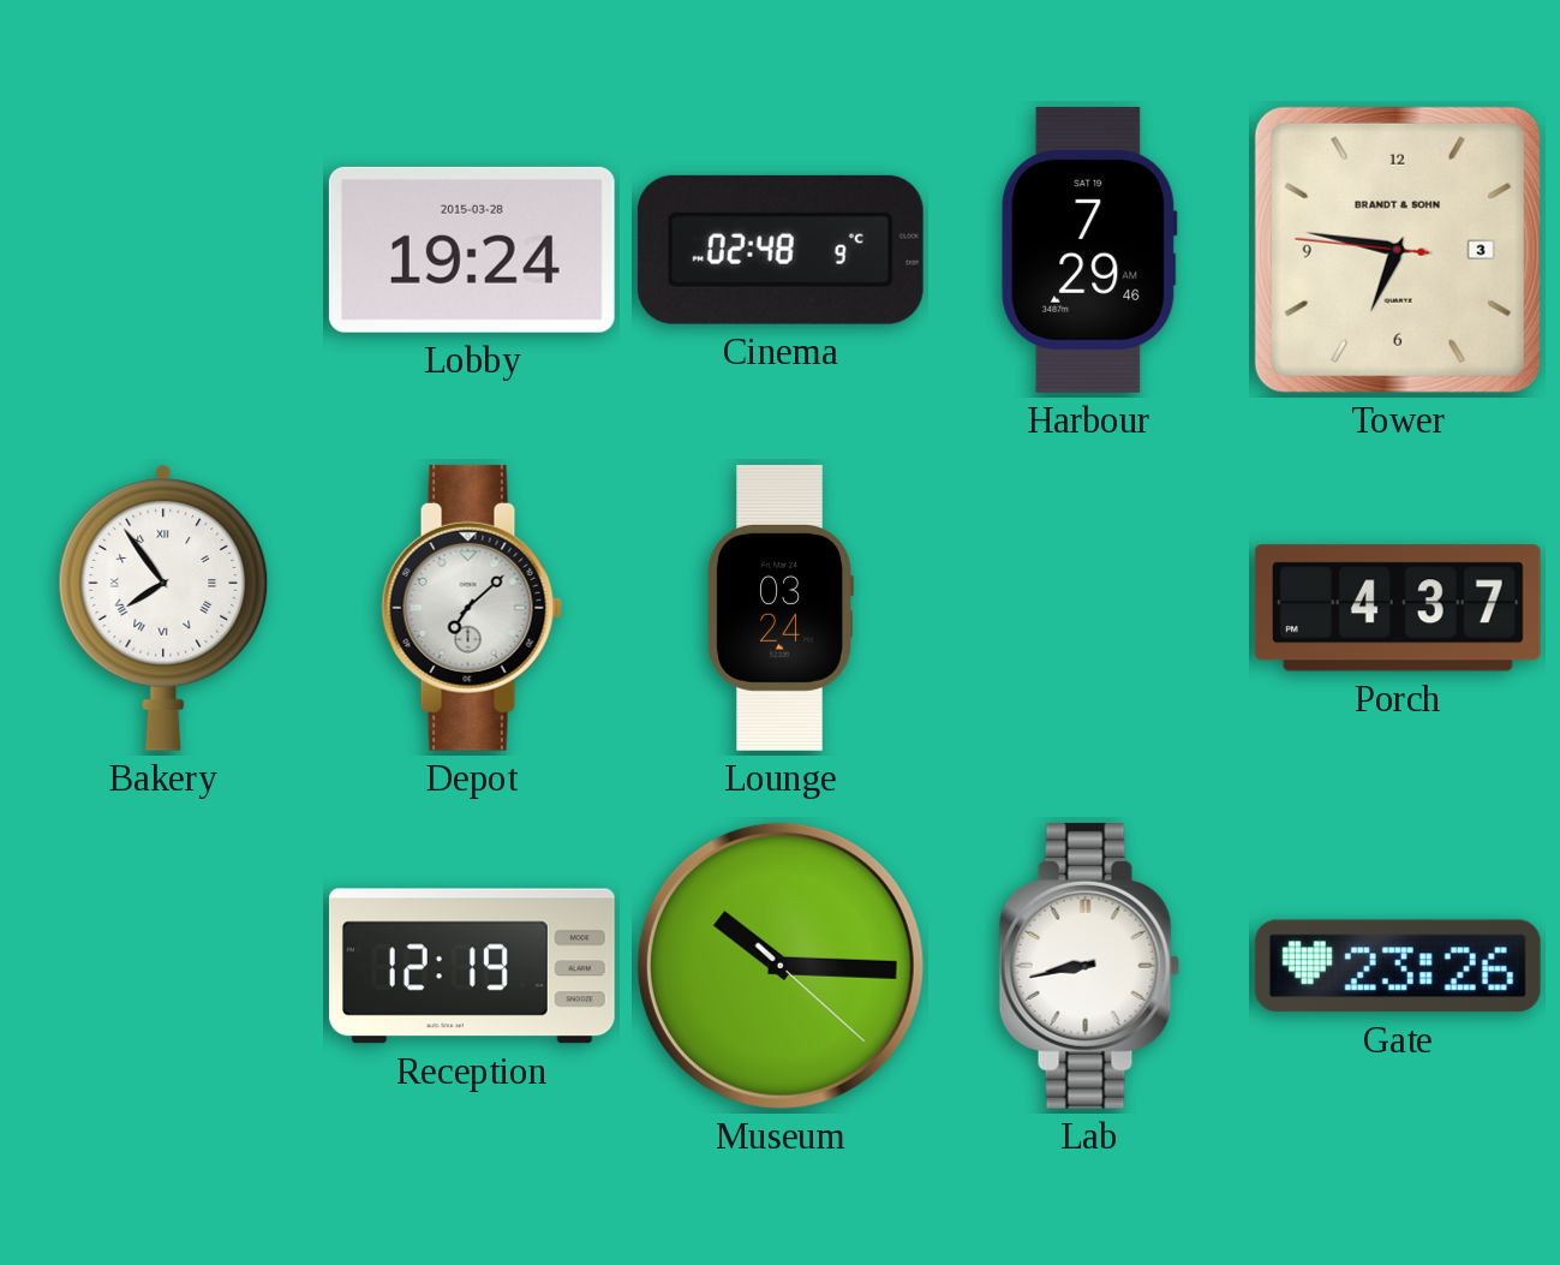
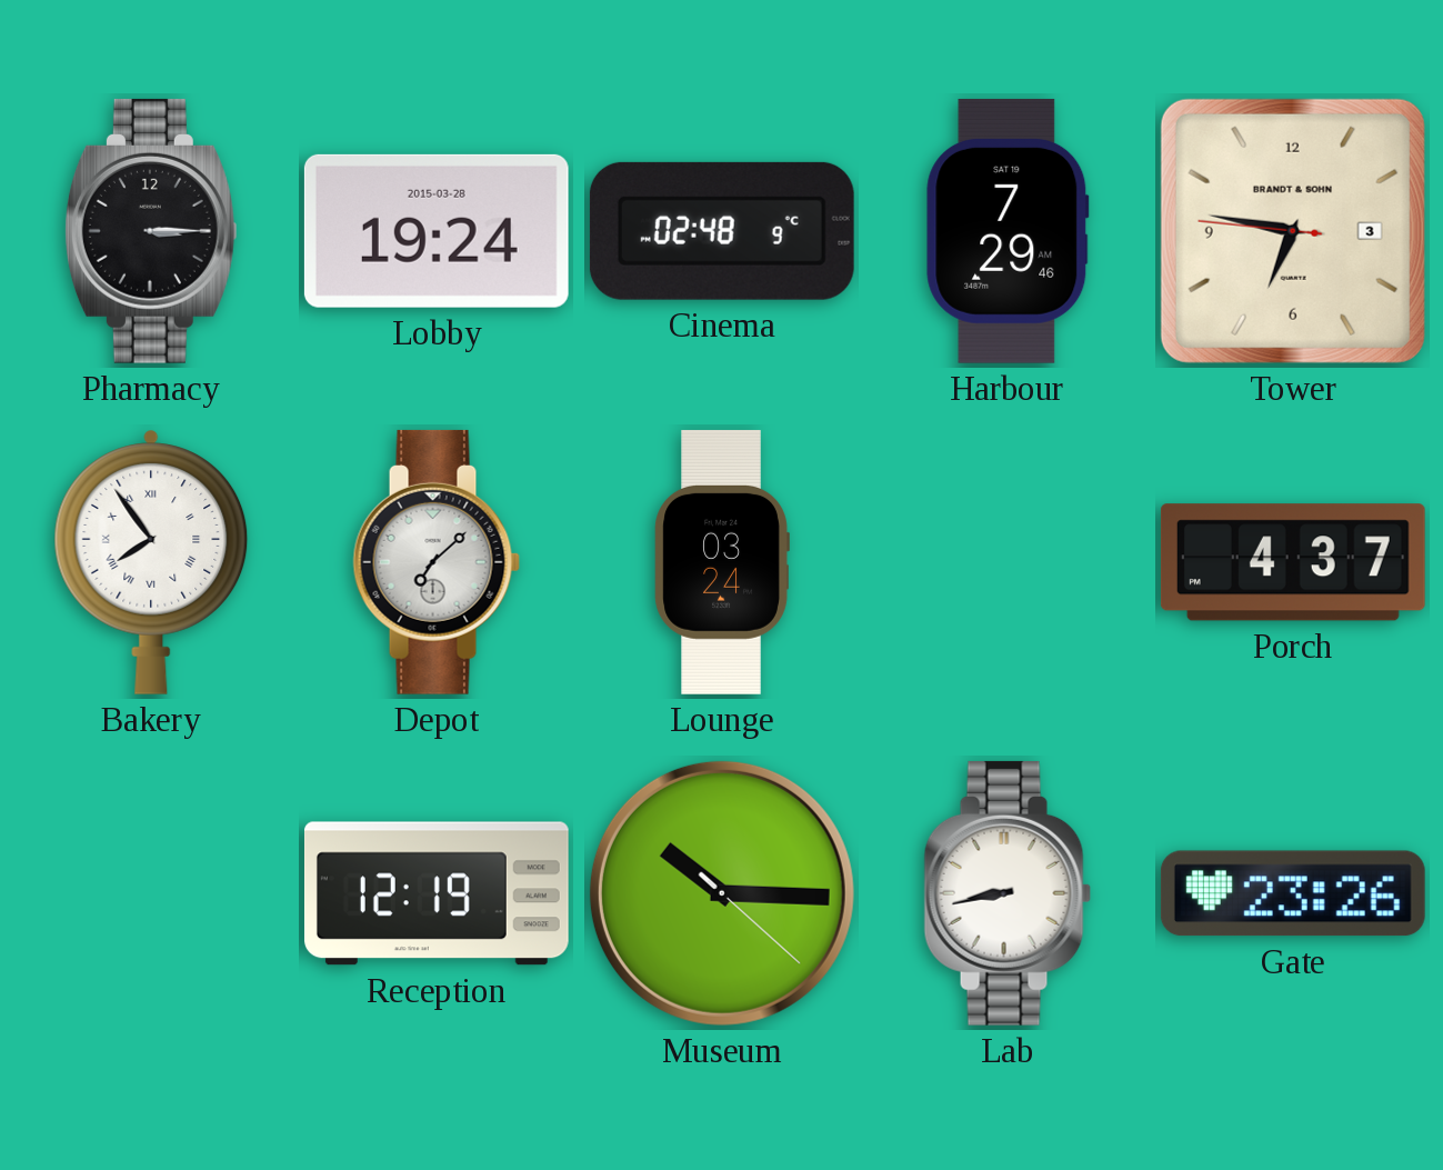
Pharmacy: none -> 3:15 (151, 231)
